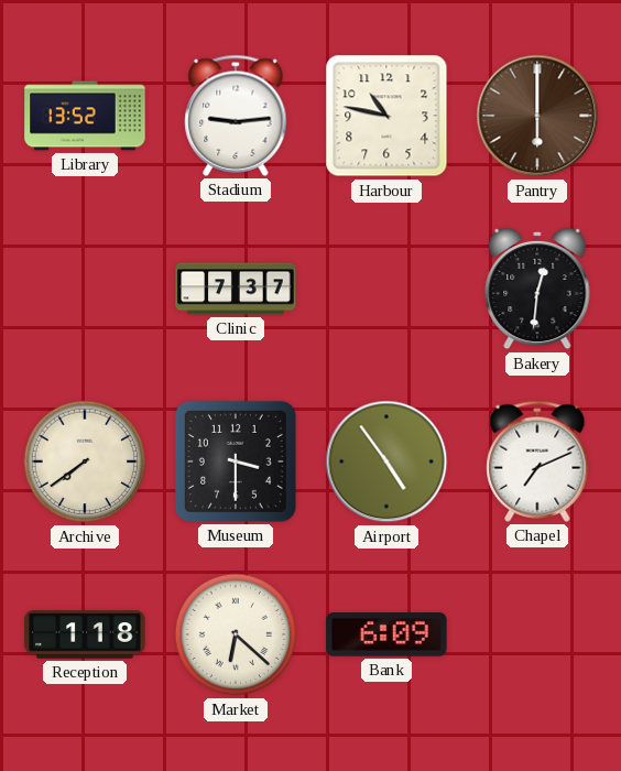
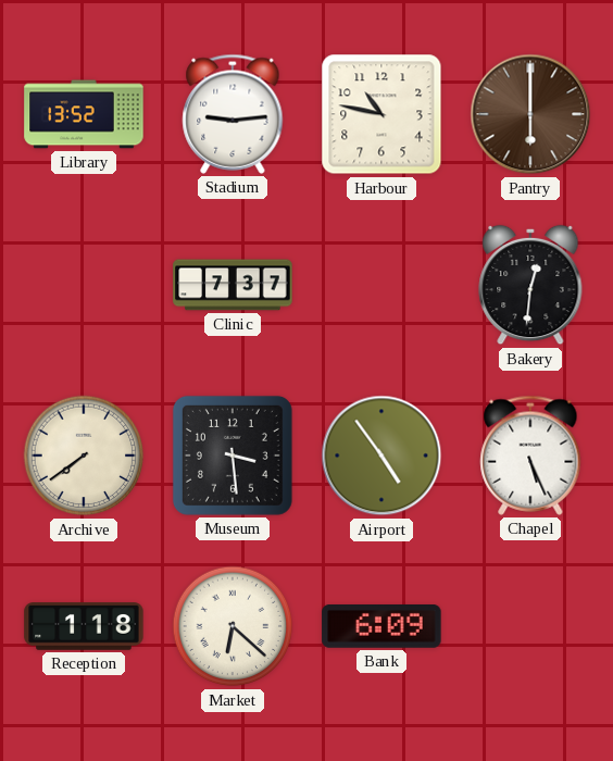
Museum: 3:30 -> 3:29 (233, 456)
Chapel: 7:11 -> 5:26 (530, 456)
